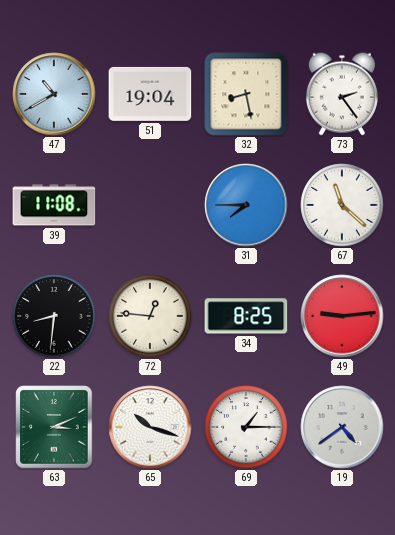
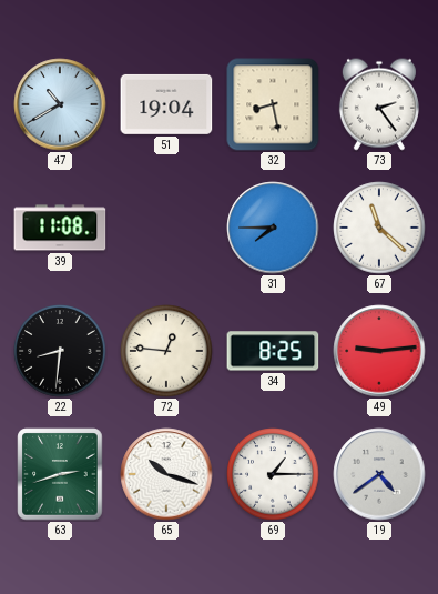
63: 3:11 -> 2:42 (60, 474)
